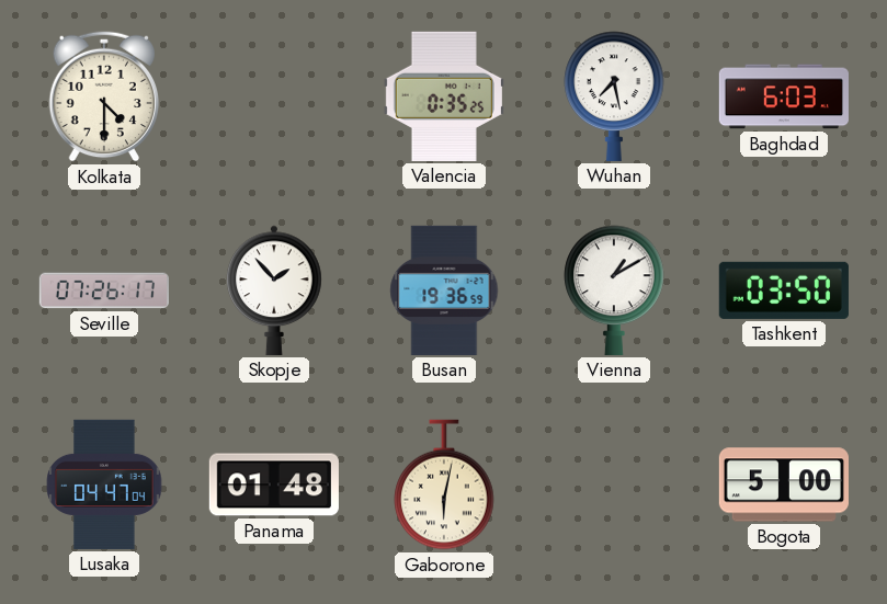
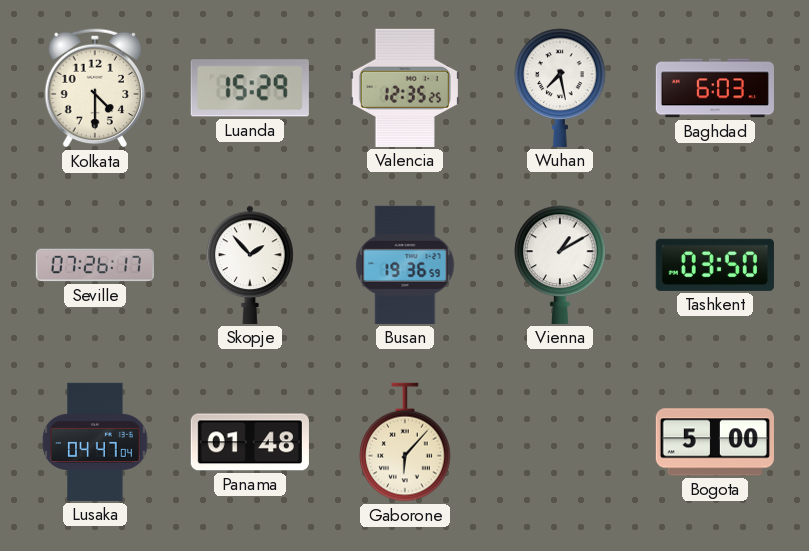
Luanda: none -> 15:29 (250, 88)
Valencia: 0:35 -> 12:35 (405, 88)
Gaborone: 6:02 -> 6:07 (405, 442)
